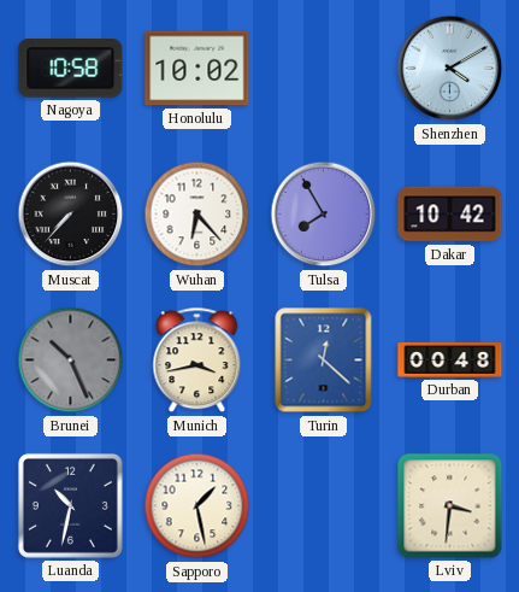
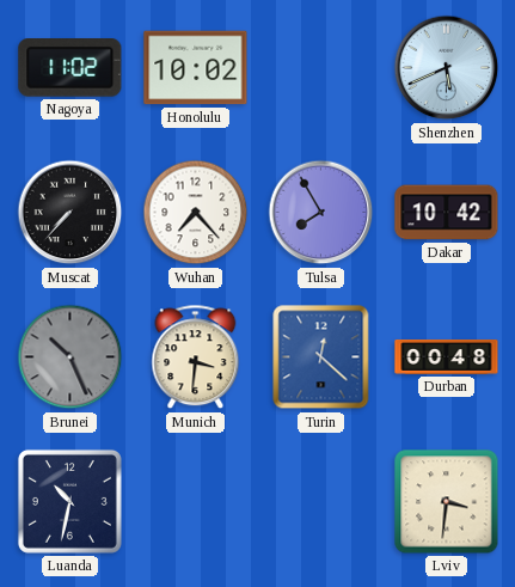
Nagoya: 10:58 -> 11:02 (70, 68)
Shenzhen: 4:10 -> 5:41 (447, 68)
Wuhan: 6:23 -> 7:23 (196, 213)
Munich: 3:43 -> 3:31 (196, 357)
Sapporo: 1:28 -> none (197, 506)
